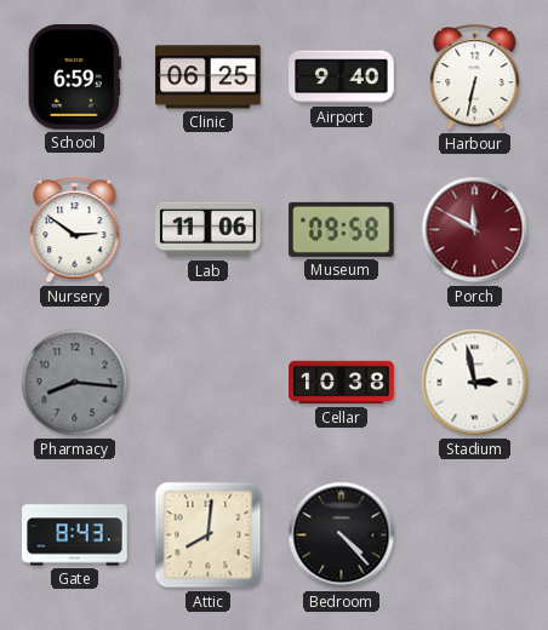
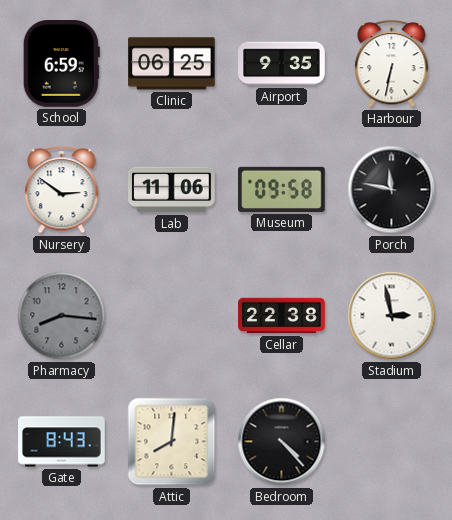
Airport: 9:40 -> 9:35 (282, 64)
Porch: 11:50 -> 11:47 (392, 190)
Porch dial: burgundy -> black (392, 190)
Cellar: 10:38 -> 22:38 (282, 316)
